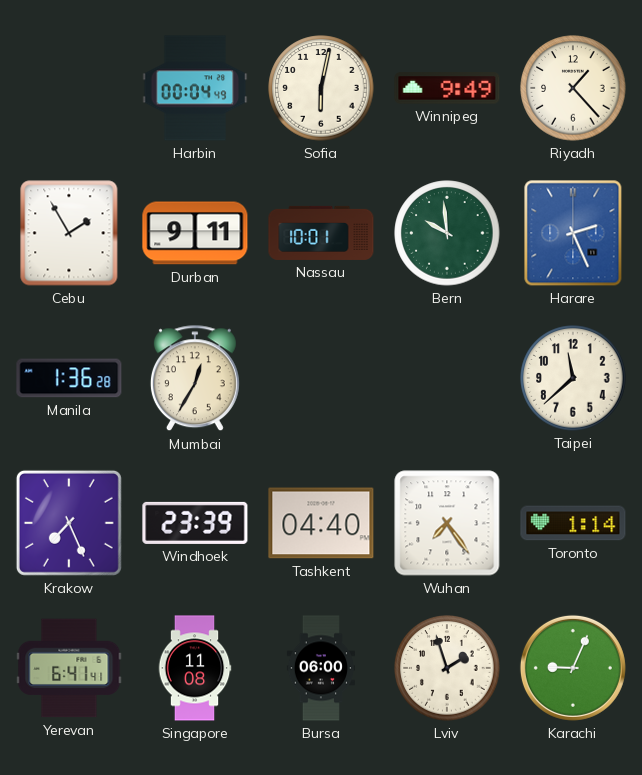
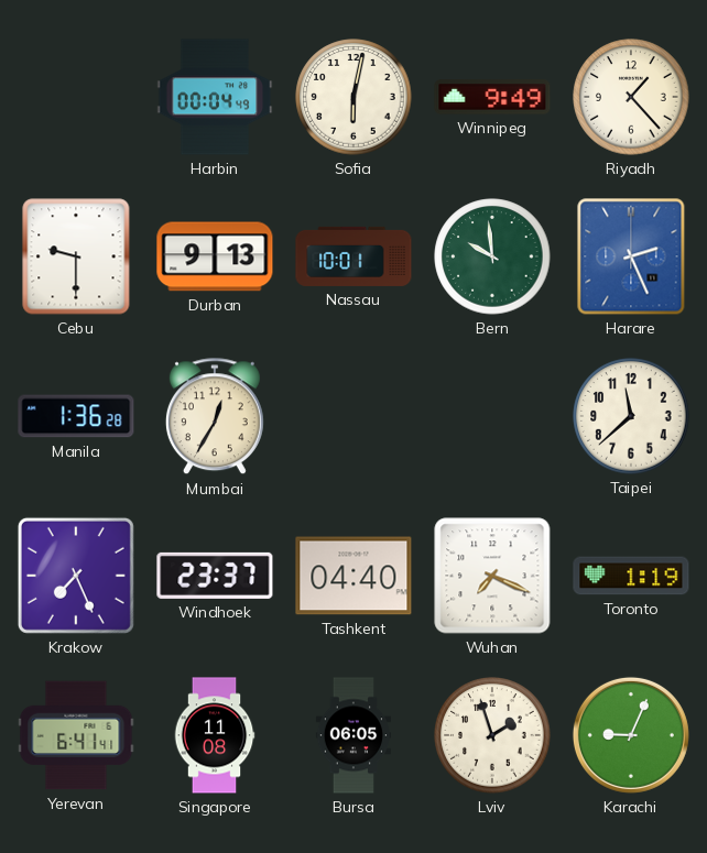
Cebu: 1:55 -> 9:30 (76, 256)
Durban: 9:11 -> 9:13 (215, 256)
Windhoek: 23:39 -> 23:37 (215, 576)
Wuhan: 7:24 -> 7:19 (492, 576)
Toronto: 1:14 -> 1:19 (631, 576)
Bursa: 06:00 -> 06:05 (353, 735)
